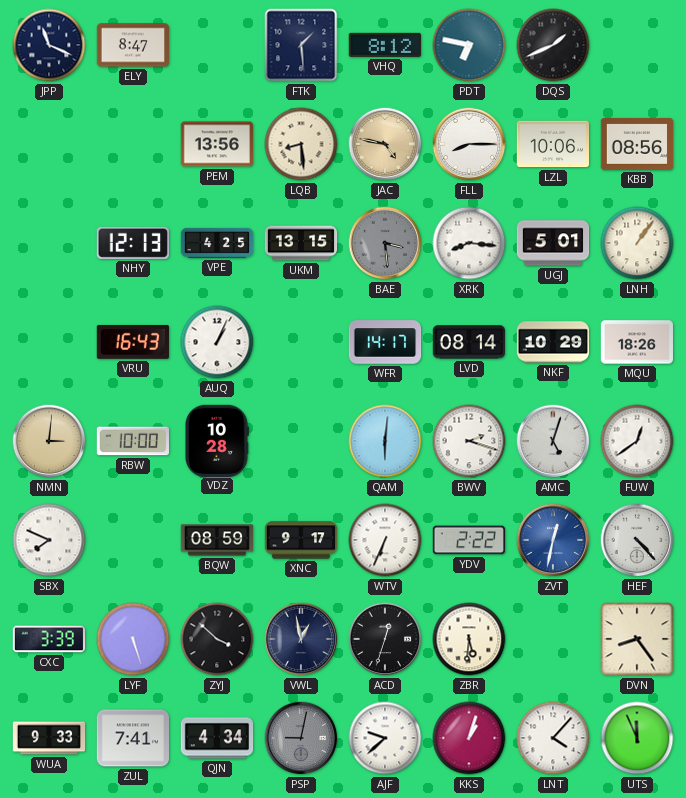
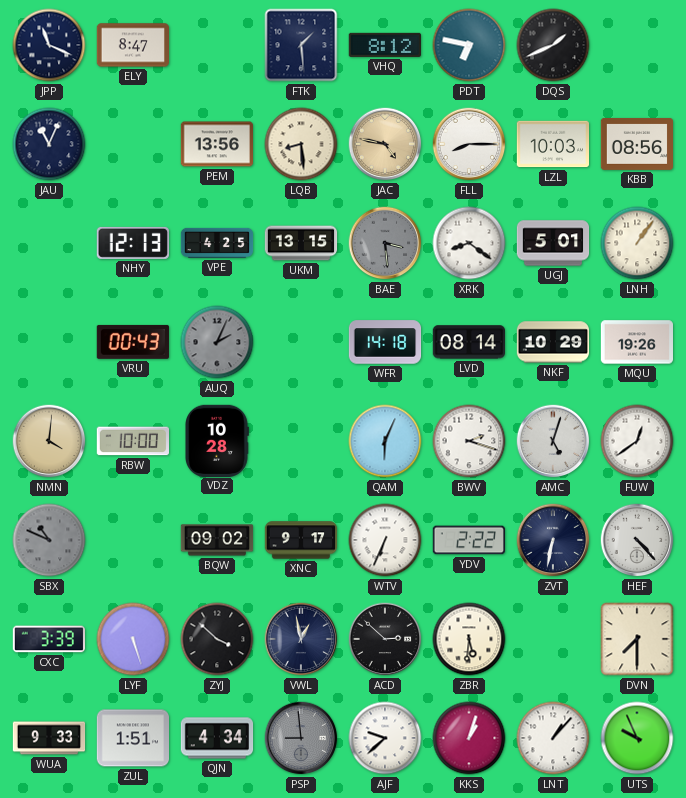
JAU: none -> 11:04 (49, 144)
LZL: 10:06 -> 10:03 (553, 144)
XRK: 8:16 -> 8:21 (469, 243)
VRU: 16:43 -> 00:43 (133, 342)
AUQ: 1:04 -> 2:04 (217, 342)
AUQ dial: white -> grey (217, 342)
WFR: 14:17 -> 14:18 (385, 342)
MQU: 18:26 -> 19:26 (636, 342)
NMN: 3:01 -> 4:01 (49, 441)
QAM: 6:01 -> 6:04 (385, 441)
SBX: 7:49 -> 10:49 (49, 540)
SBX dial: white -> grey (49, 540)
BQW: 08:59 -> 09:02 (217, 540)
ZVT: 12:32 -> 6:32 (553, 540)
ZVT dial: blue -> navy (553, 540)
ACD: 12:33 -> 2:52 (385, 639)
DVN: 8:24 -> 7:30 (637, 639)
ZUL: 7:41 -> 1:51 (132, 738)
PSP: 9:02 -> 8:59 (301, 738)
LNT: 4:07 -> 1:07 (553, 738)
UTS: 11:56 -> 9:56 (637, 738)
